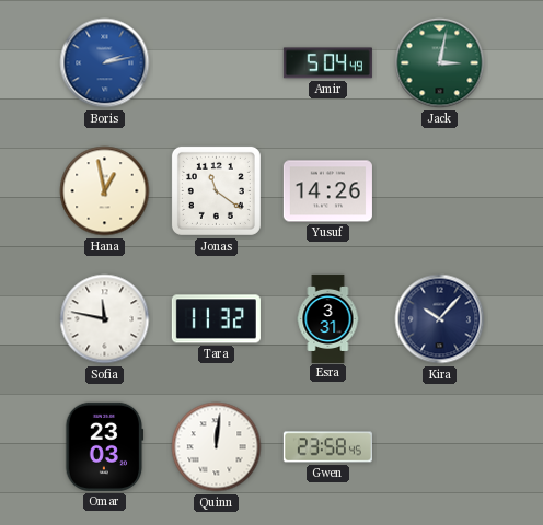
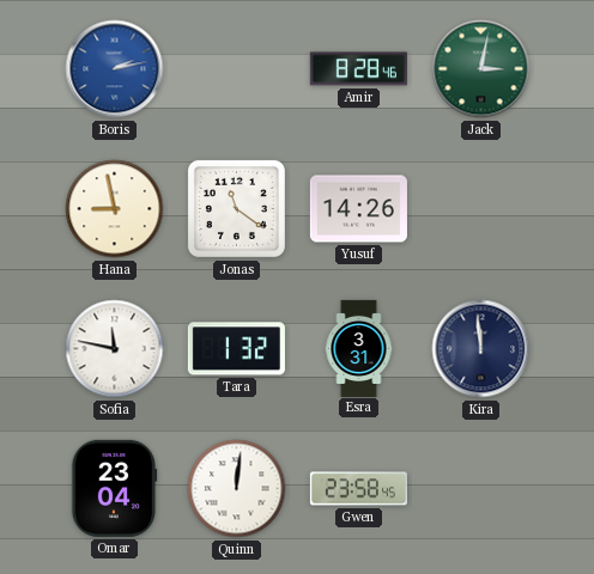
Amir: 5:04 -> 8:28 (358, 69)
Hana: 12:58 -> 8:58 (115, 209)
Tara: 11:32 -> 1:32 (236, 349)
Kira: 10:07 -> 11:59 (481, 349)
Omar: 23:03 -> 23:04 (114, 488)
